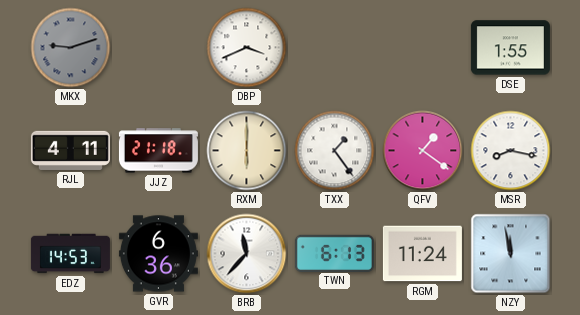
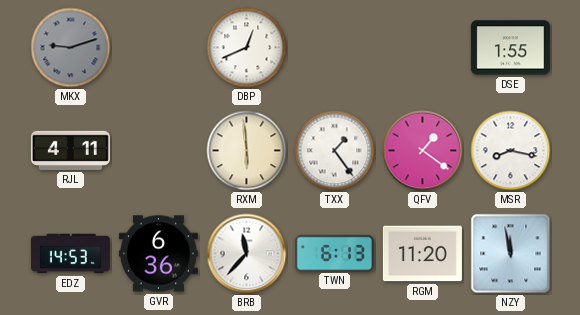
DBP: 3:41 -> 12:41 (247, 48)
JJZ: 21:18 -> none (158, 151)
RXM: 6:00 -> 5:59 (247, 151)
RGM: 11:24 -> 11:20 (422, 254)
